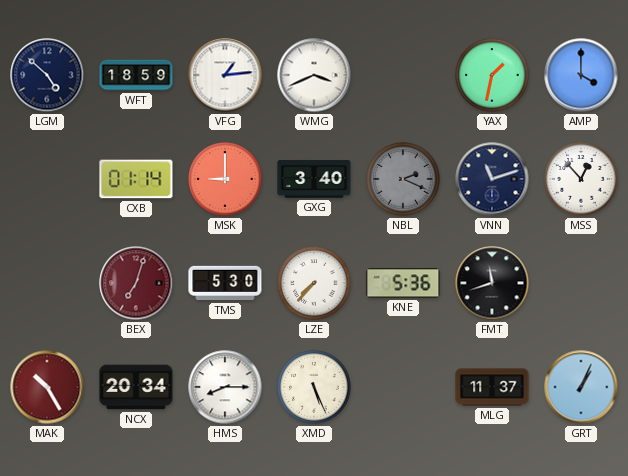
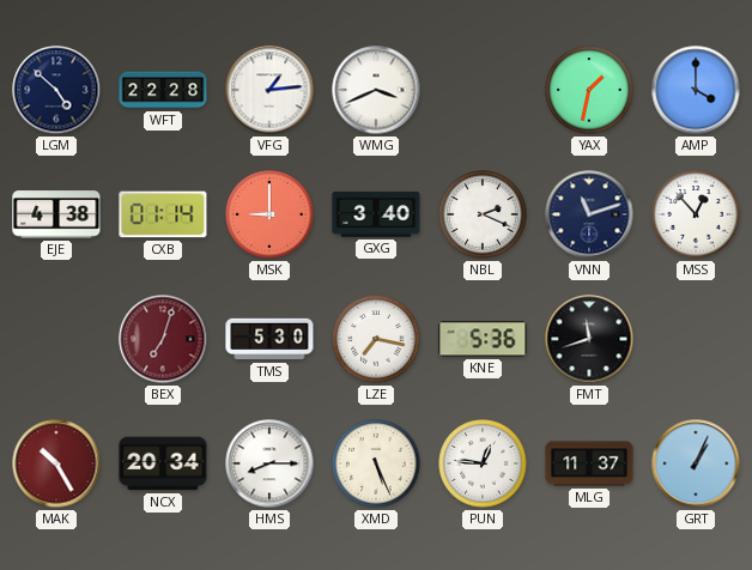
WFT: 18:59 -> 22:28 (163, 90)
EJE: none -> 4:38 (56, 214)
NBL dial: grey -> white (483, 214)
LZE: 7:37 -> 7:17 (376, 339)
PUN: none -> 12:46 (483, 463)
